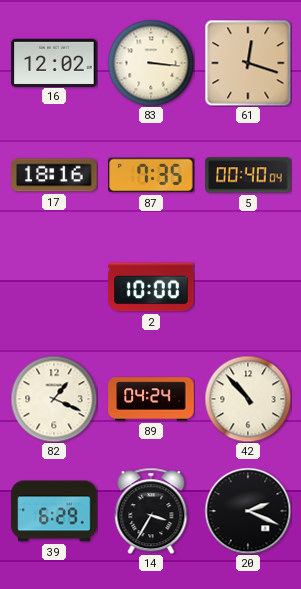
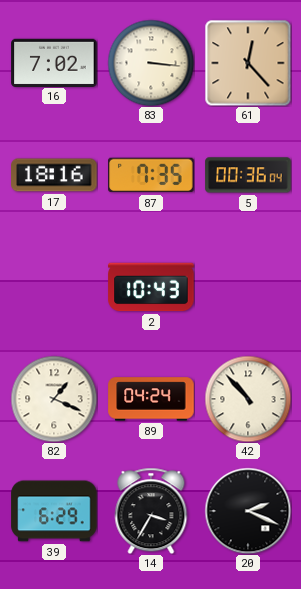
16: 12:02 -> 7:02 (54, 62)
61: 12:18 -> 12:23 (248, 63)
5: 00:40 -> 00:36 (248, 175)
2: 10:00 -> 10:43 (151, 287)
